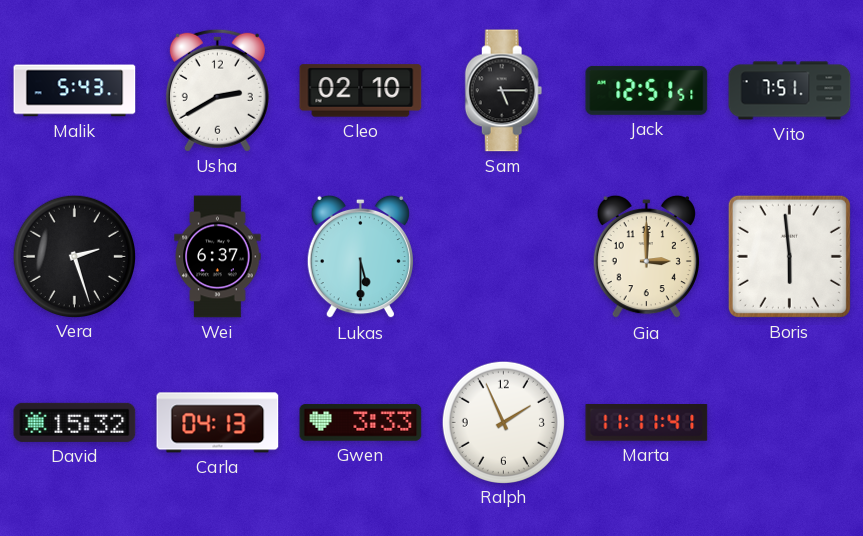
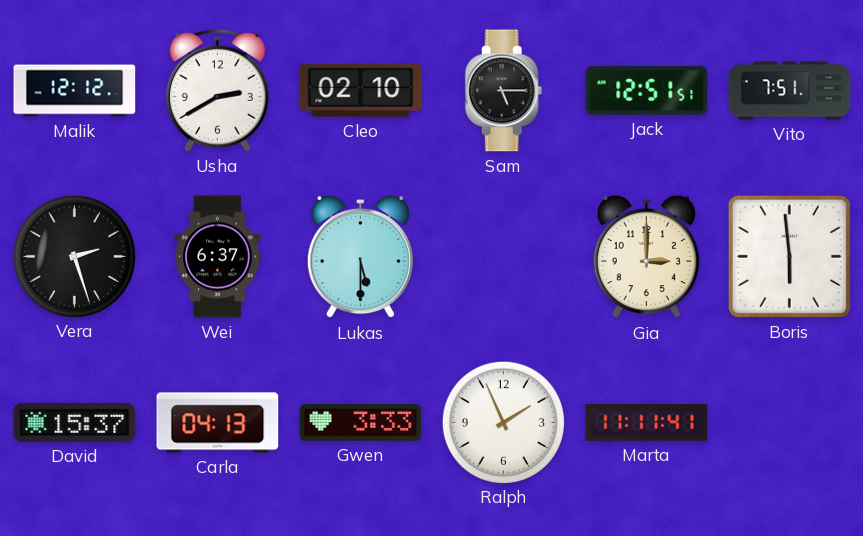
Malik: 5:43 -> 12:12 (75, 91)
David: 15:32 -> 15:37 (75, 422)
